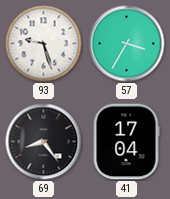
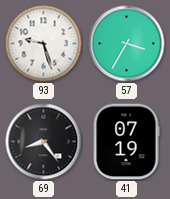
41: 17:04 -> 07:19 (126, 142)
